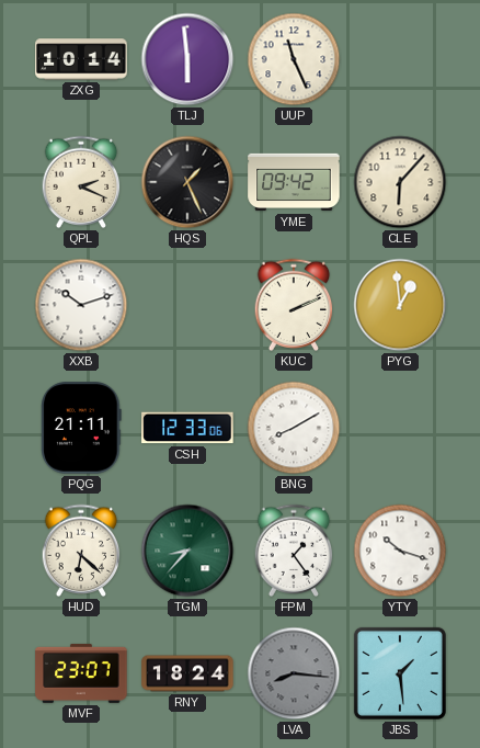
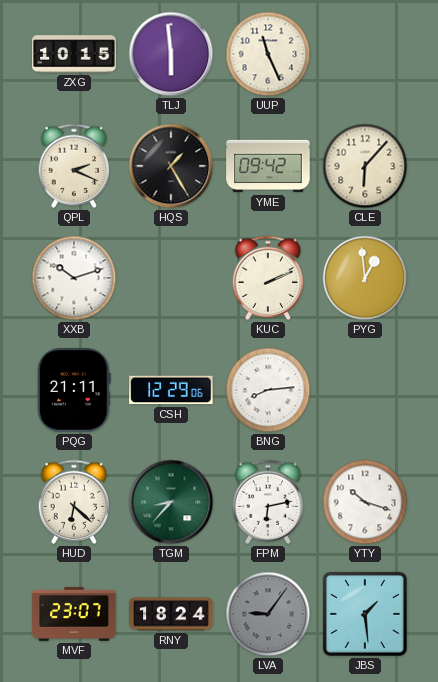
ZXG: 10:14 -> 10:15 (74, 54)
HQS: 1:26 -> 1:25 (171, 166)
CSH: 12:33 -> 12:29 (171, 390)
BNG: 8:10 -> 8:14 (268, 390)
FPM: 1:24 -> 6:13 (268, 502)
LVA: 8:16 -> 9:06 (268, 614)
